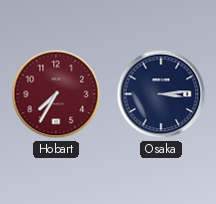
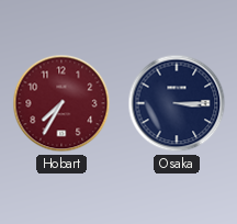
Osaka: 3:14 -> 3:15 (177, 103)
